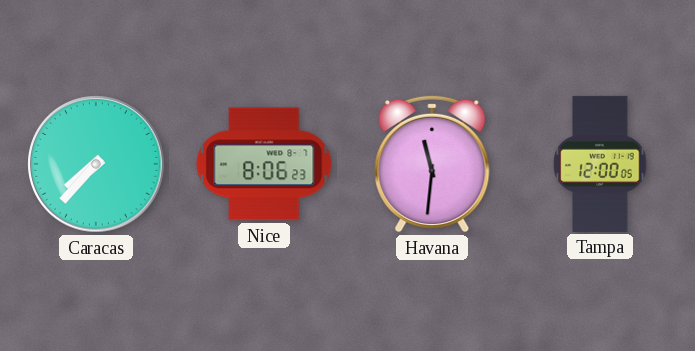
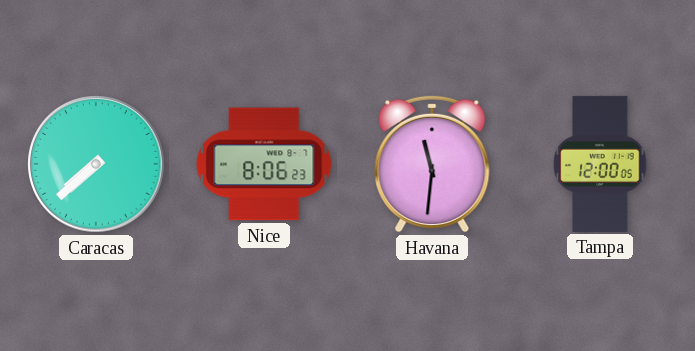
Caracas: 7:37 -> 7:38 (96, 164)
